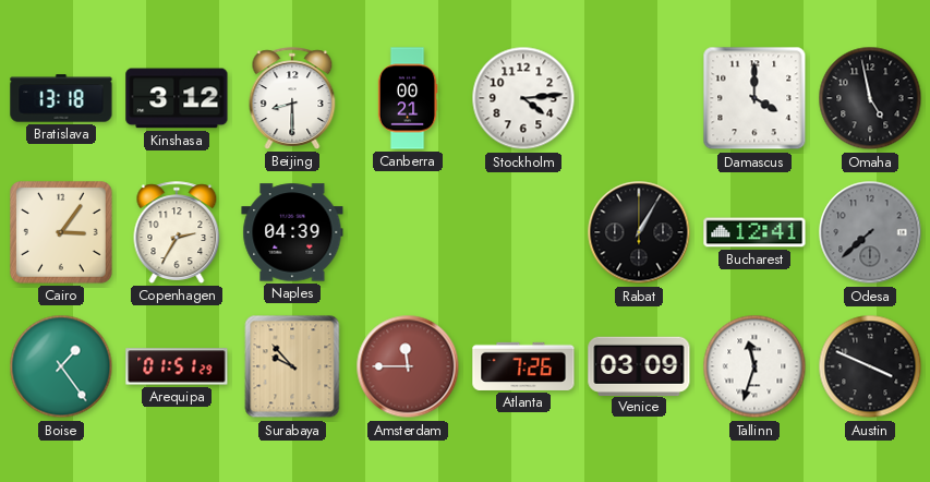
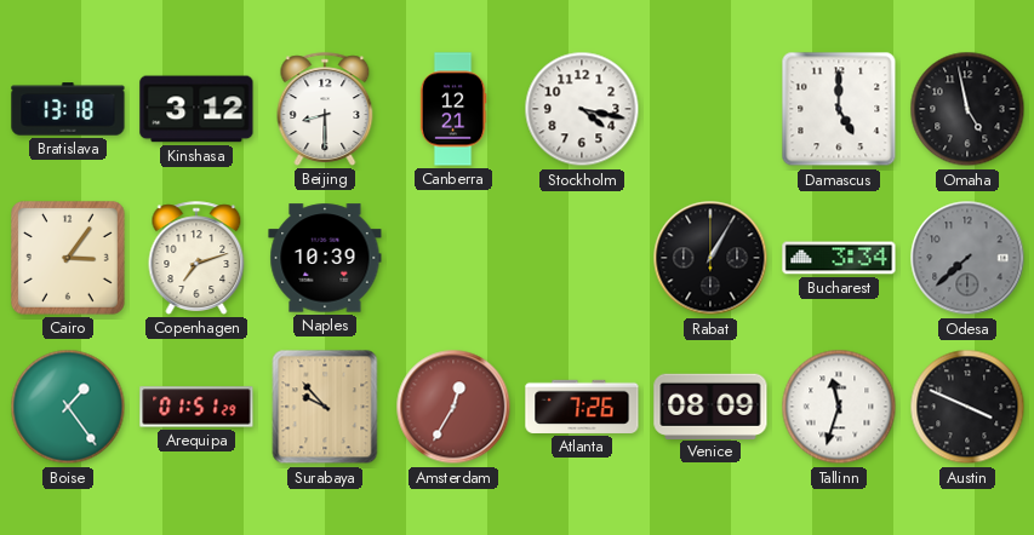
Canberra: 00:21 -> 12:21 (453, 109)
Stockholm: 4:14 -> 4:17 (582, 109)
Damascus: 4:00 -> 5:00 (839, 109)
Copenhagen: 2:35 -> 7:12 (196, 258)
Naples: 04:39 -> 10:39 (325, 258)
Bucharest: 12:41 -> 3:34 (839, 258)
Amsterdam: 11:45 -> 12:35 (453, 407)
Venice: 03:09 -> 08:09 (710, 405)
